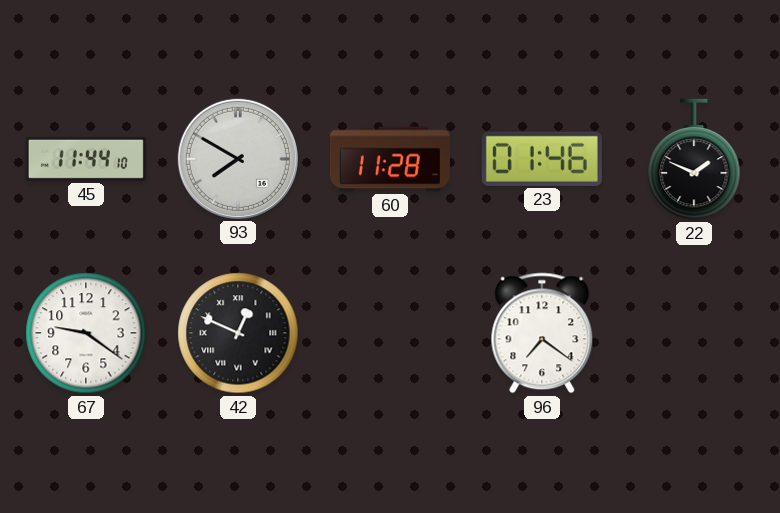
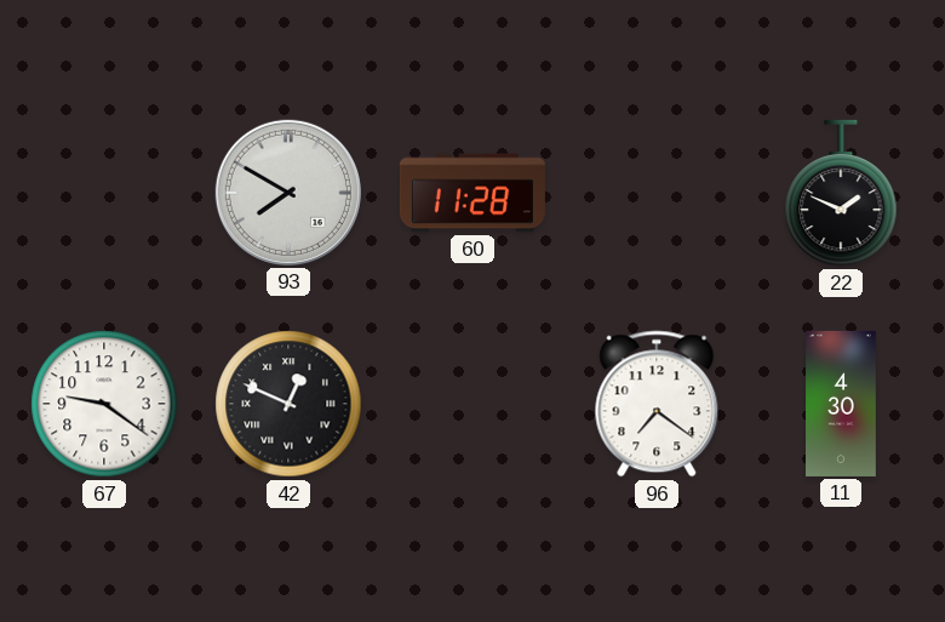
45: 11:44 -> none (86, 159)
23: 01:46 -> none (542, 159)
11: none -> 4:30 (842, 404)
